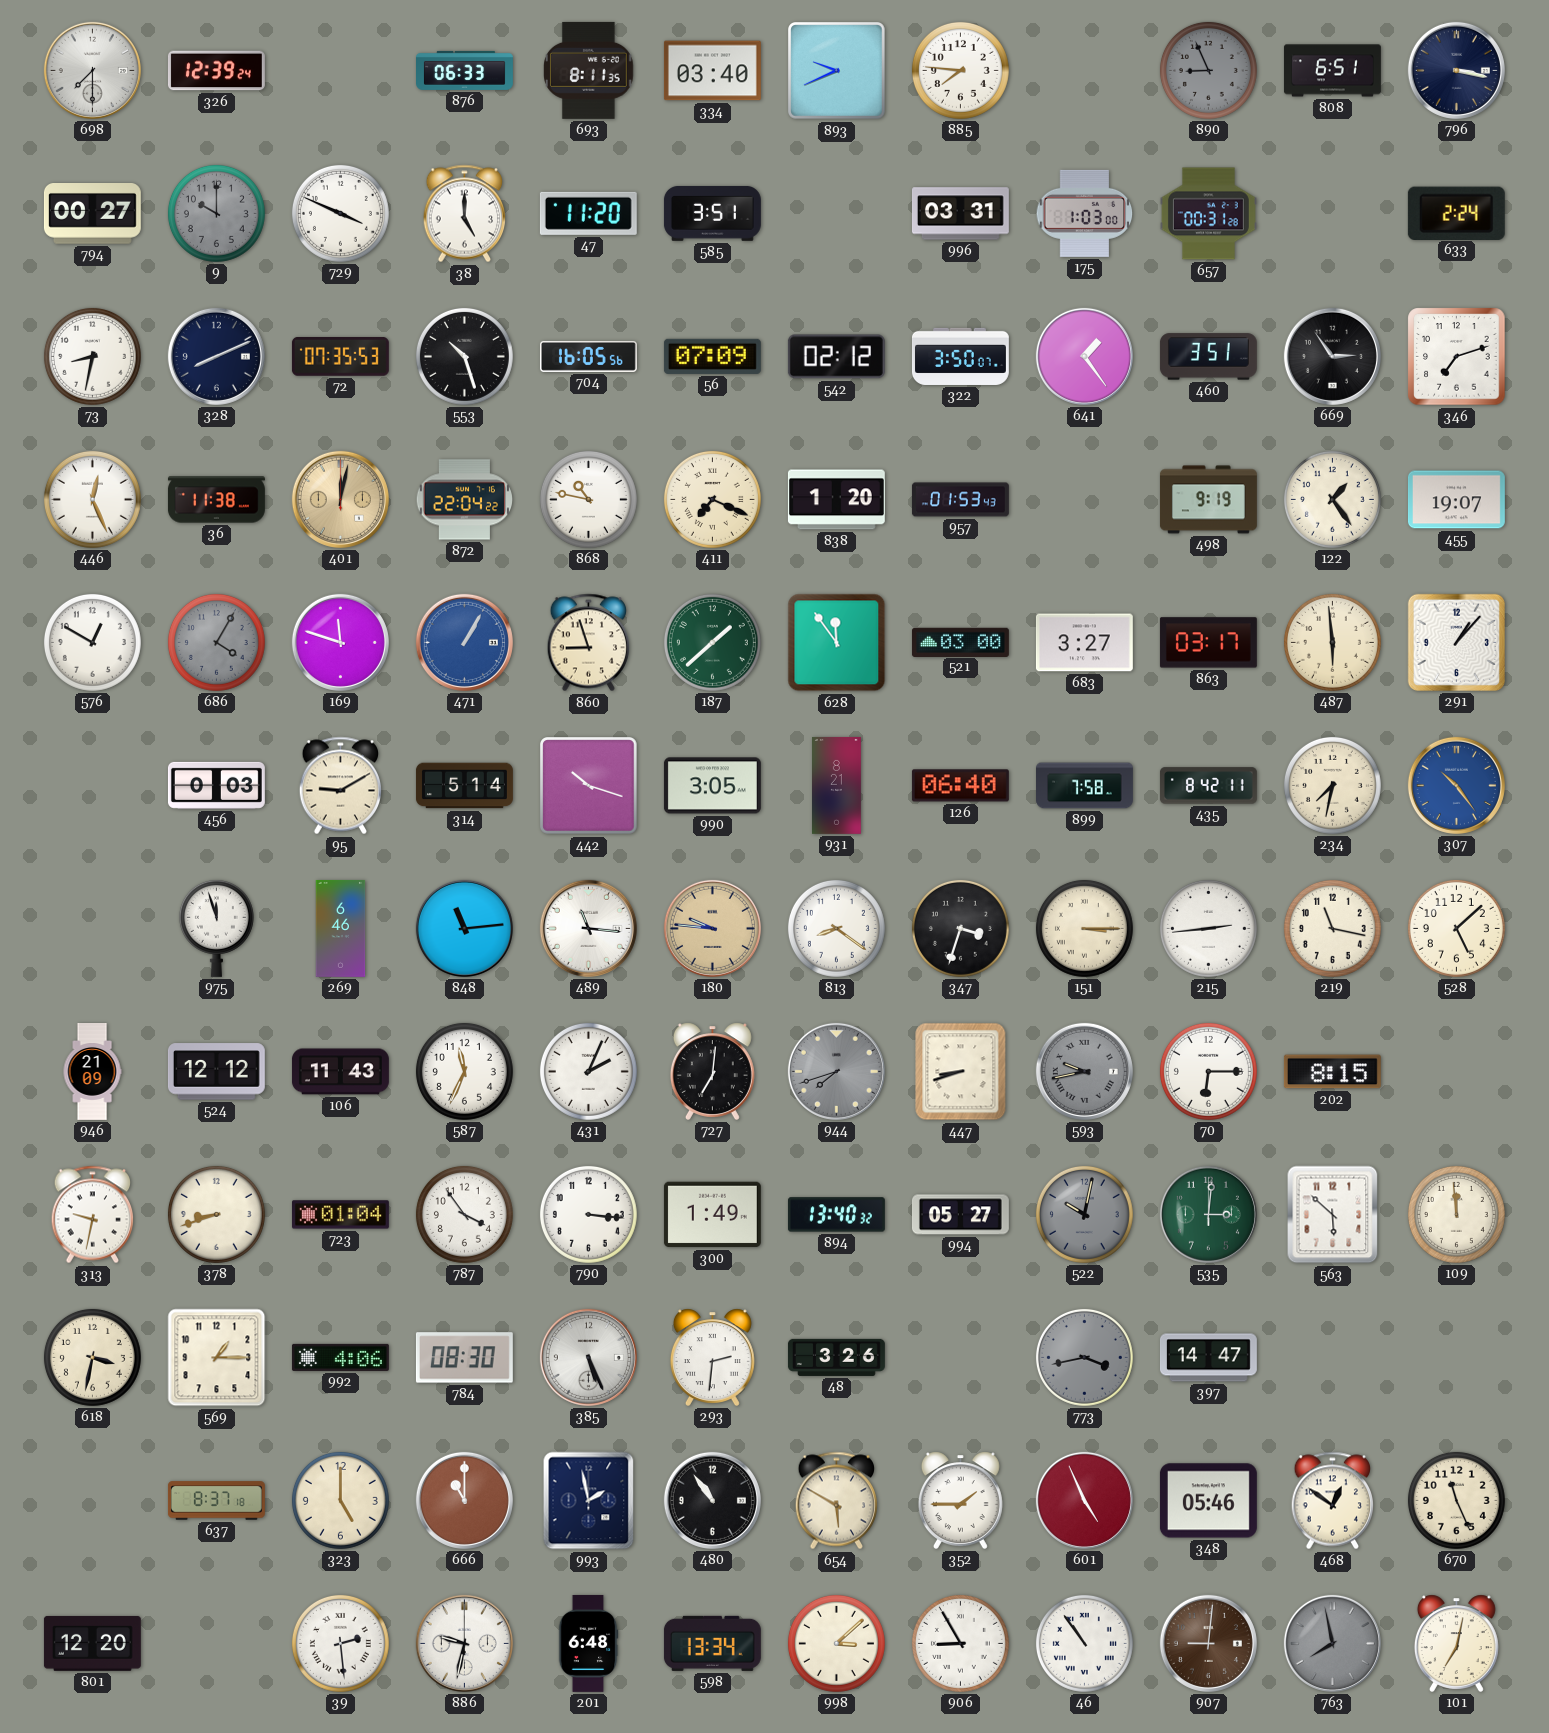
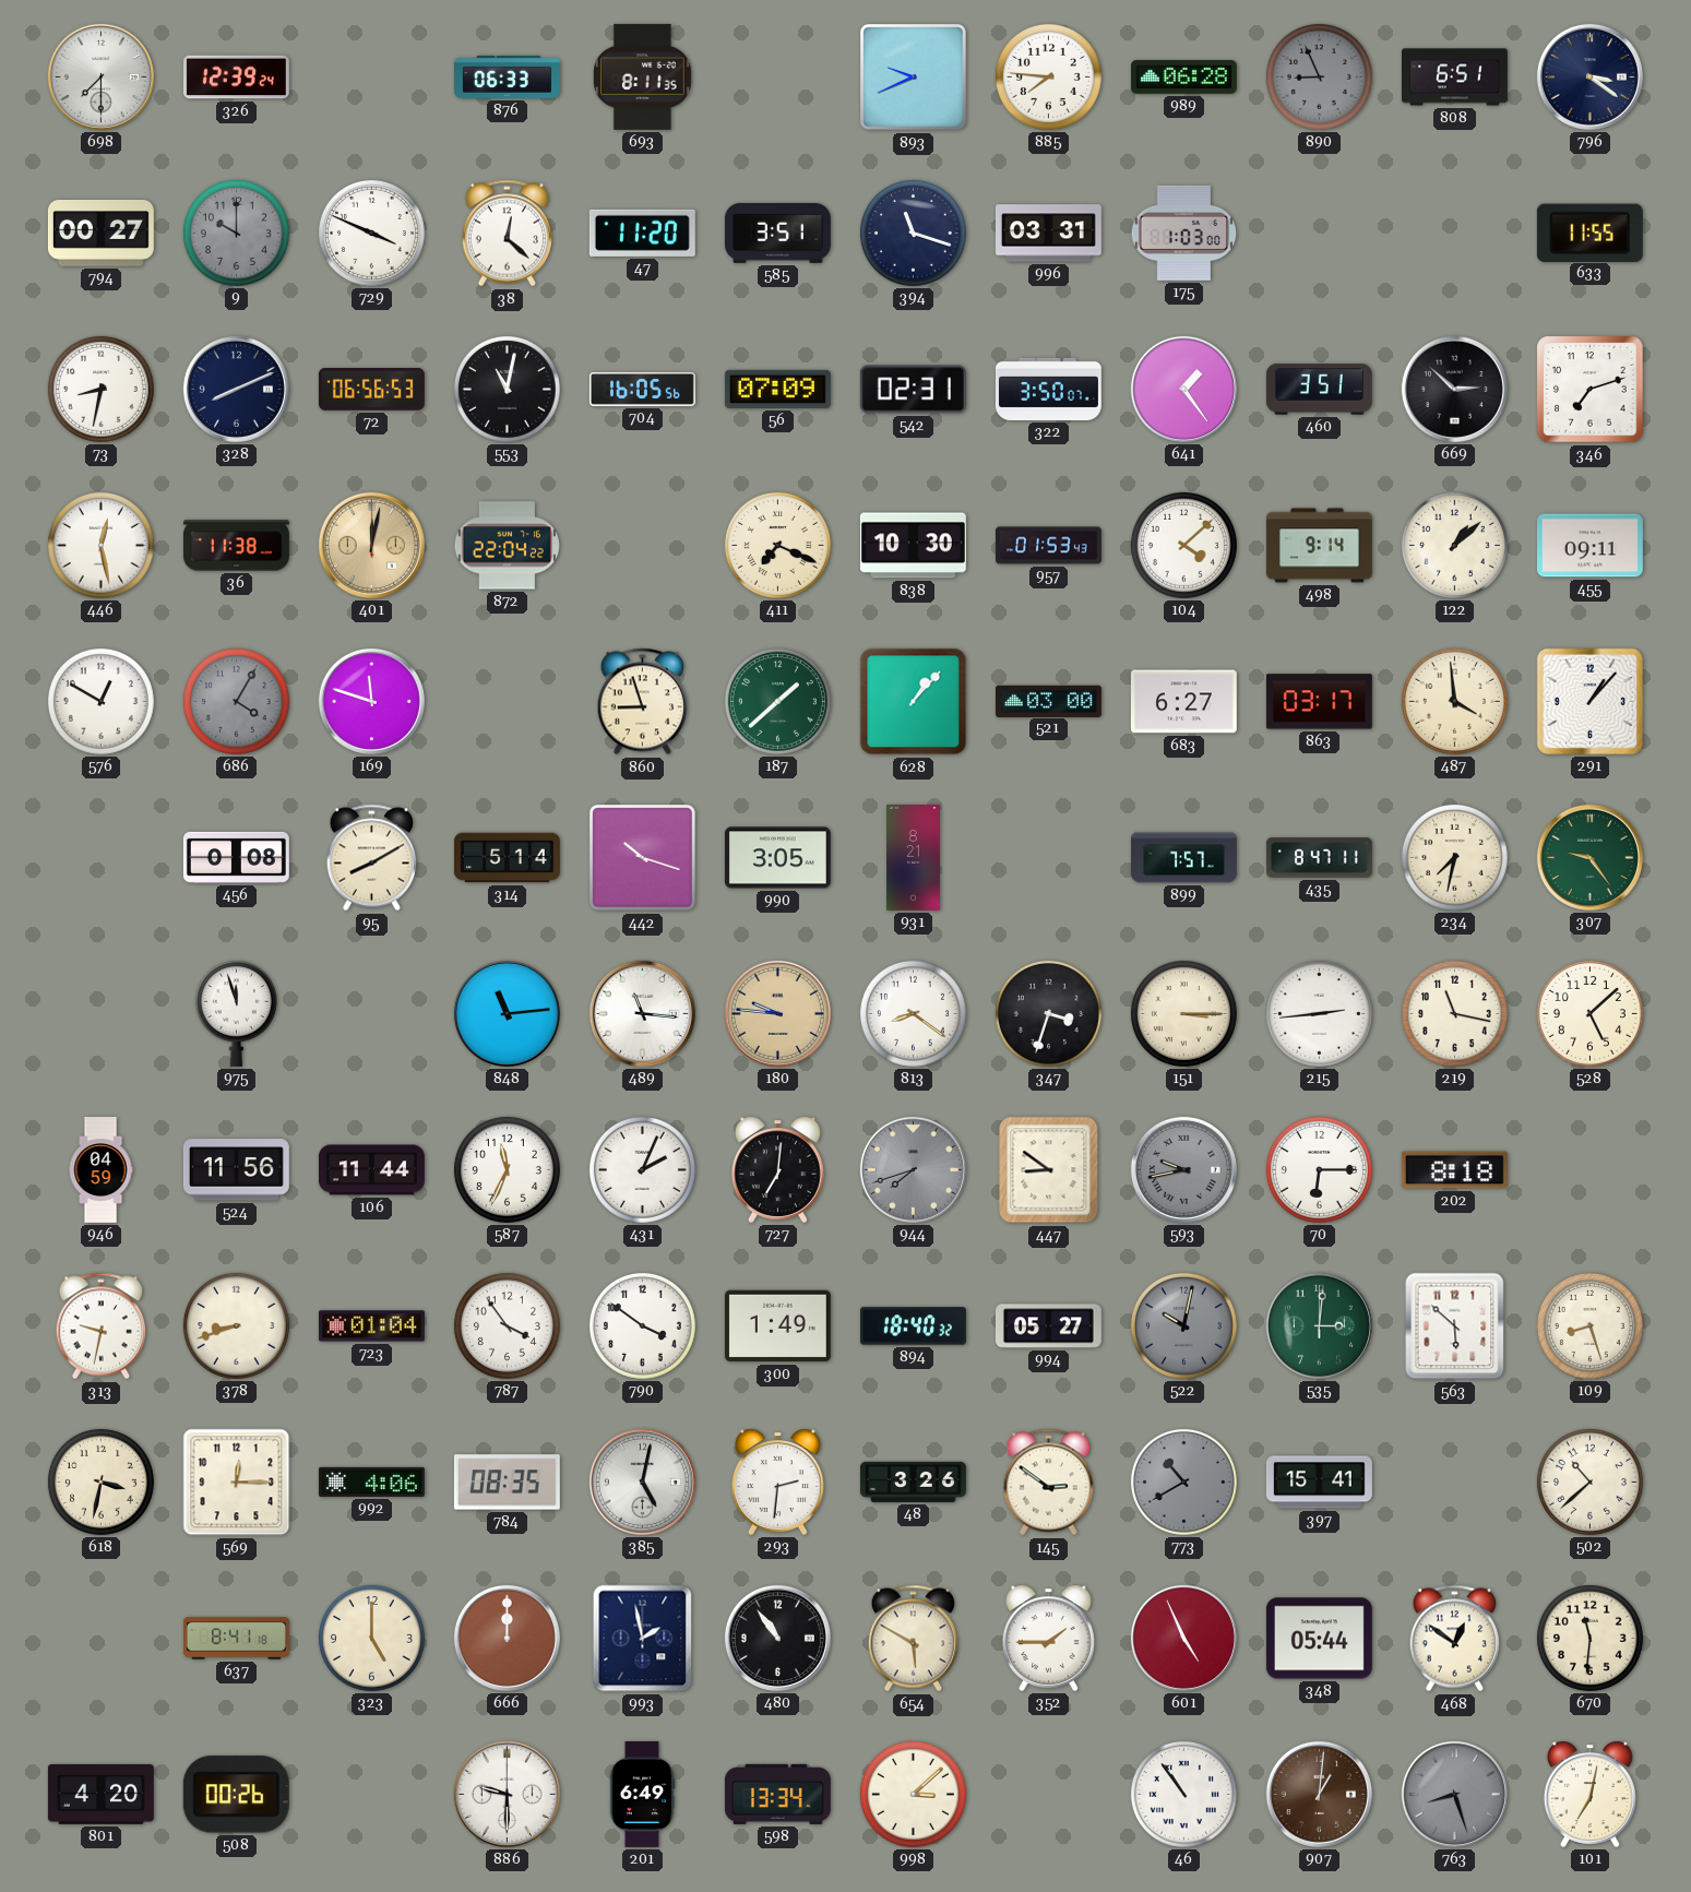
334: 03:40 -> none (712, 71)
989: none -> 06:28 (1183, 78)
796: 3:17 -> 3:21 (1589, 76)
38: 5:00 -> 12:22 (507, 234)
394: none -> 11:18 (913, 233)
657: 00:31 -> none (1208, 214)
633: 2:24 -> 11:55 (1589, 233)
72: 07:35 -> 06:56 (371, 390)
553: 10:27 -> 11:02 (507, 389)
542: 02:12 -> 02:31 (913, 390)
669: 2:54 -> 2:52 (1454, 389)
446: 12:26 -> 12:28 (100, 545)
868: 10:47 -> none (588, 499)
838: 1:20 -> 10:30 (913, 546)
104: none -> 4:08 (1183, 545)
498: 9:19 -> 9:14 (1319, 546)
122: 1:24 -> 1:08 (1454, 545)
455: 19:07 -> 09:11 (1589, 546)
471: 1:05 -> none (464, 642)
628: 11:54 -> 1:07 (914, 702)
683: 3:27 -> 6:27 (1183, 702)
487: 5:59 -> 3:59 (1454, 701)
456: 0:03 -> 0:08 (236, 857)
95: 9:10 -> 8:10 (371, 858)
126: 06:40 -> none (960, 786)
899: 7:58 -> 7:57 (1184, 858)
435: 8:42 -> 8:47 (1319, 858)
307: 10:24 -> 9:24 (1589, 857)
307 dial: blue -> green (1589, 857)
269: 6:46 -> none (341, 928)
946: 21:09 -> 04:59 (100, 1170)
524: 12:12 -> 11:56 (236, 1170)
106: 11:43 -> 11:44 (371, 1170)
447: 8:42 -> 8:51 (1049, 1170)
202: 8:15 -> 8:18 (1454, 1170)
790: 3:16 -> 3:51 (642, 1325)
894: 13:40 -> 18:40 (913, 1326)
109: 11:59 -> 8:27 (1589, 1325)
569: 1:15 -> 12:15 (237, 1483)
784: 08:30 -> 08:35 (507, 1483)
385: 5:26 -> 5:02 (642, 1482)
145: none -> 2:51 (1048, 1483)
773: 3:43 -> 10:40 (1183, 1482)
397: 14:47 -> 15:41 (1319, 1483)
502: none -> 10:38 (1589, 1482)
637: 8:37 -> 8:41 (236, 1639)
666: 11:00 -> 12:00 (507, 1638)
348: 05:46 -> 05:44 (1319, 1639)
670: 11:26 -> 11:31 (1589, 1638)
801: 12:20 -> 4:20 (100, 1794)
508: none -> 00:26 (236, 1795)
39: 2:29 -> none (340, 1643)
886: 9:32 -> 9:30 (507, 1794)
201: 6:48 -> 6:49 (642, 1794)
906: 8:55 -> none (960, 1643)
907: 9:01 -> 1:01 (1319, 1794)
763: 7:58 -> 8:27 (1454, 1794)
